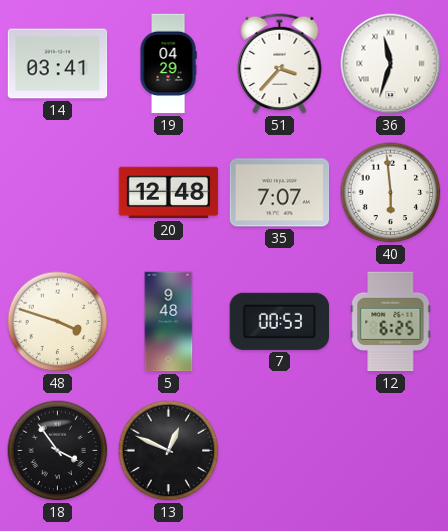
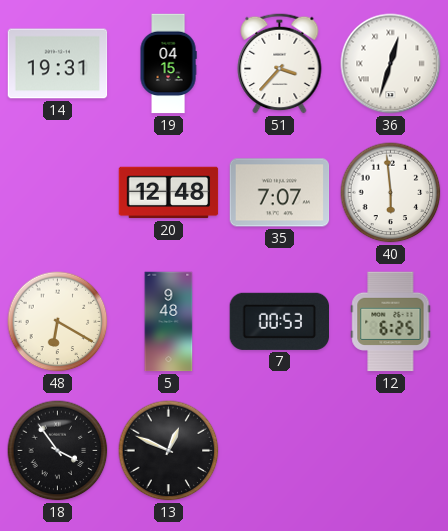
14: 03:41 -> 19:31 (58, 64)
19: 04:29 -> 04:15 (168, 64)
36: 11:33 -> 12:33 (391, 64)
48: 3:48 -> 6:20 (58, 322)
